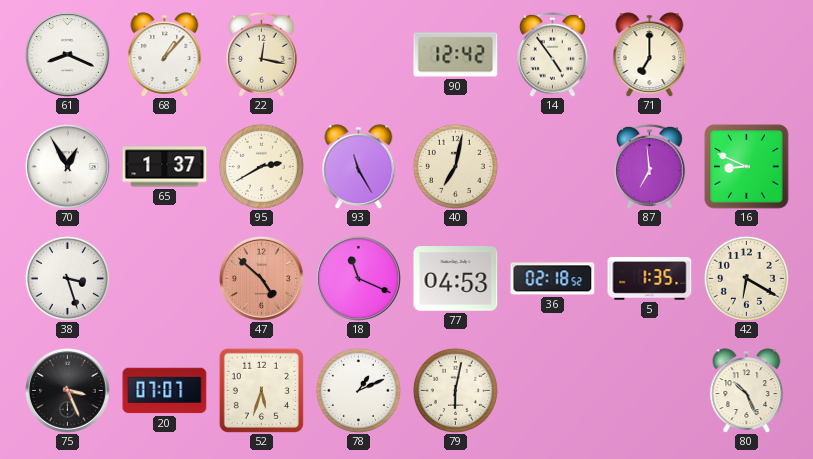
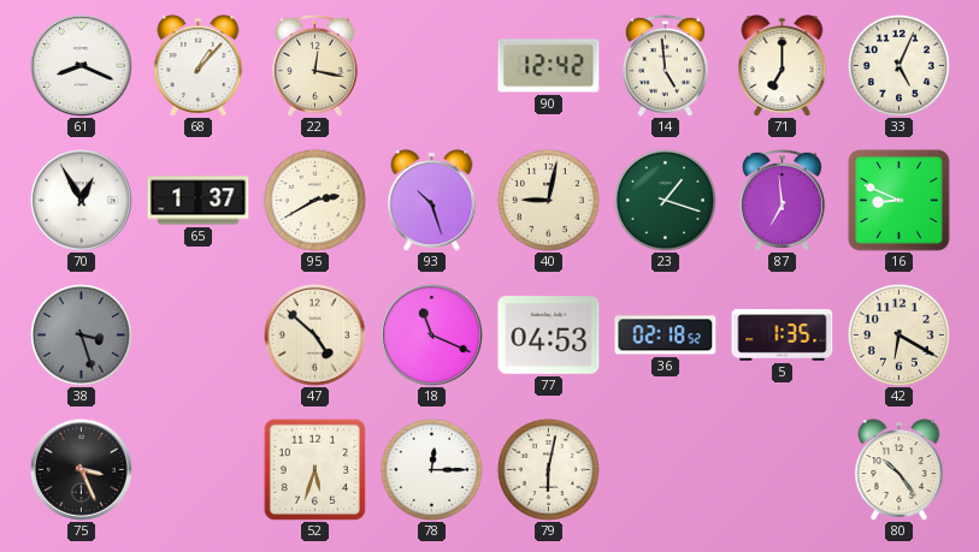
14: 4:54 -> 4:59 (666, 65)
33: none -> 5:04 (898, 65)
93: 11:25 -> 10:27 (432, 201)
40: 7:02 -> 9:02 (548, 200)
23: none -> 1:18 (665, 200)
38 dial: white -> grey (81, 334)
47 dial: salmon -> cream (314, 334)
20: 07:07 -> none (165, 391)
78: 1:11 -> 12:15 (431, 469)
80: 10:26 -> 10:24 (900, 470)
